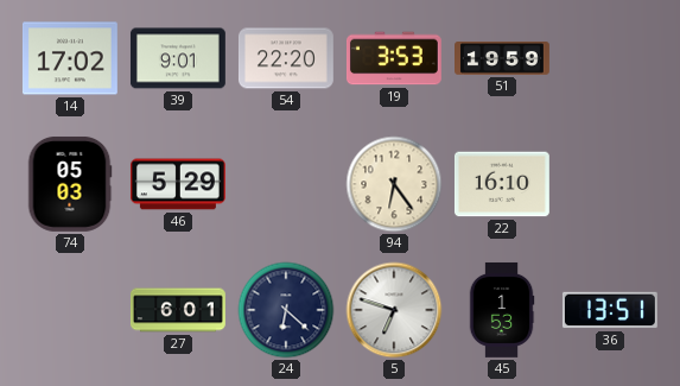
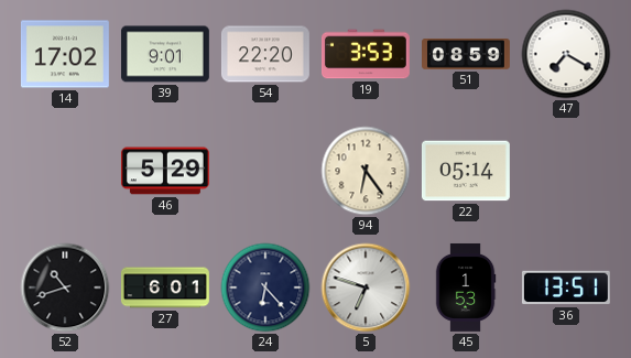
51: 19:59 -> 08:59 (467, 55)
47: none -> 7:20 (566, 54)
74: 05:03 -> none (70, 184)
22: 16:10 -> 05:14 (466, 171)
52: none -> 10:42 (65, 288)
24: 6:22 -> 6:23 (265, 288)
